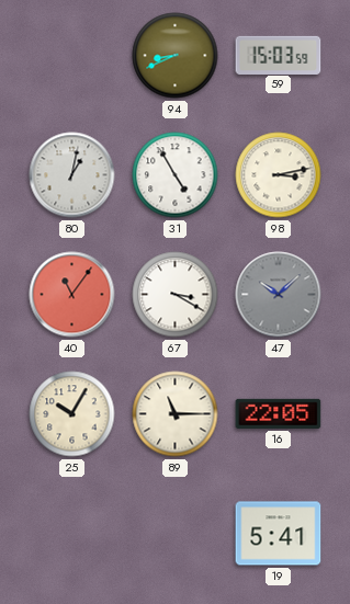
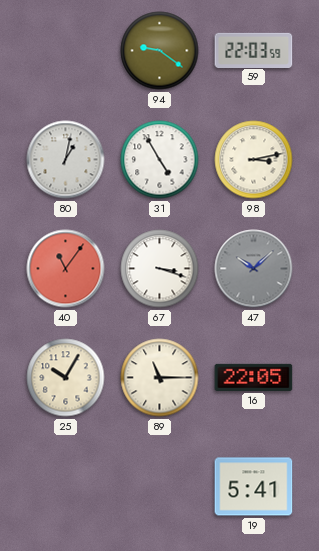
94: 8:41 -> 9:21 (160, 51)
59: 15:03 -> 22:03 (254, 50)
67: 3:20 -> 3:18 (160, 269)
